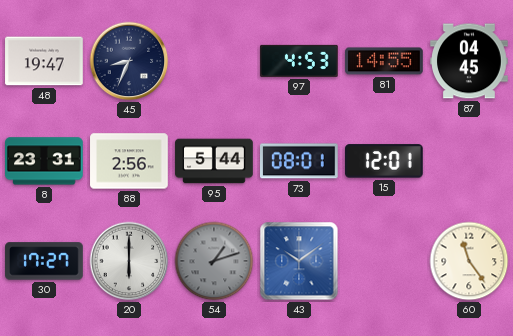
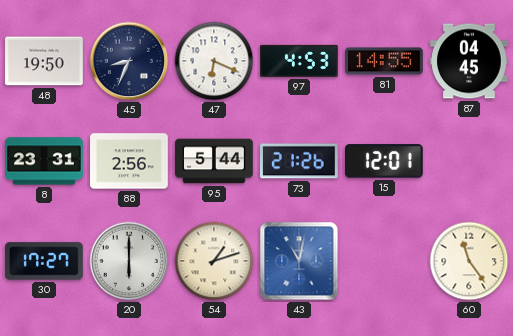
48: 19:47 -> 19:50 (44, 61)
47: none -> 6:19 (214, 61)
73: 08:01 -> 21:26 (300, 161)
54 dial: grey -> cream (214, 261)
43: 10:09 -> 11:02 (299, 261)
